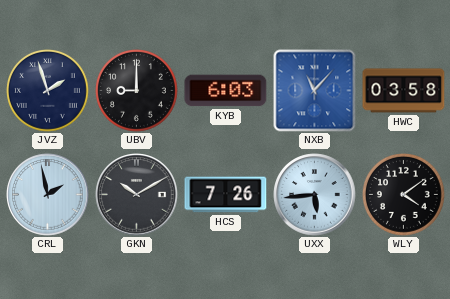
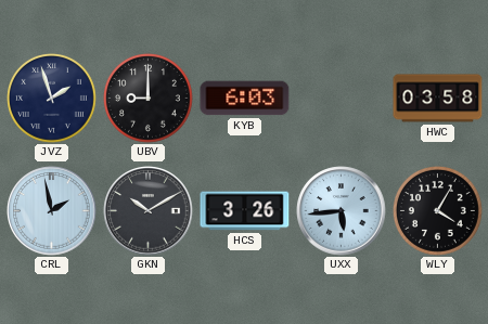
NXB: 11:07 -> none (315, 91)
HCS: 7:26 -> 3:26 (245, 211)
WLY: 4:09 -> 4:05 (438, 211)
